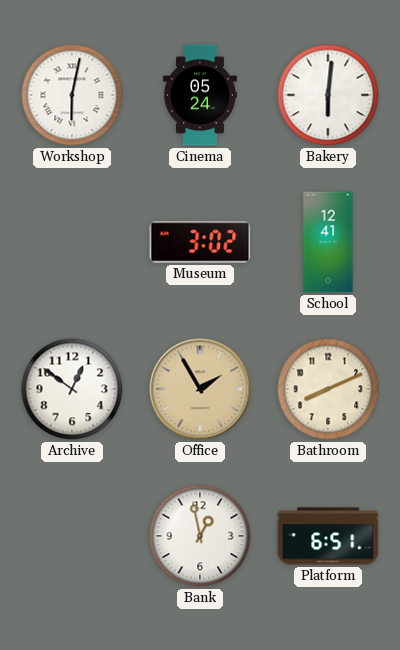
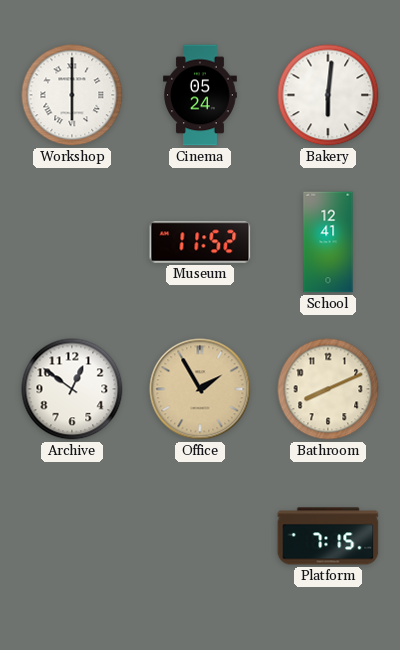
Workshop: 6:02 -> 6:00 (72, 95)
Museum: 3:02 -> 11:52 (200, 242)
Bank: 12:58 -> none (200, 536)
Platform: 6:51 -> 7:15 (328, 536)
